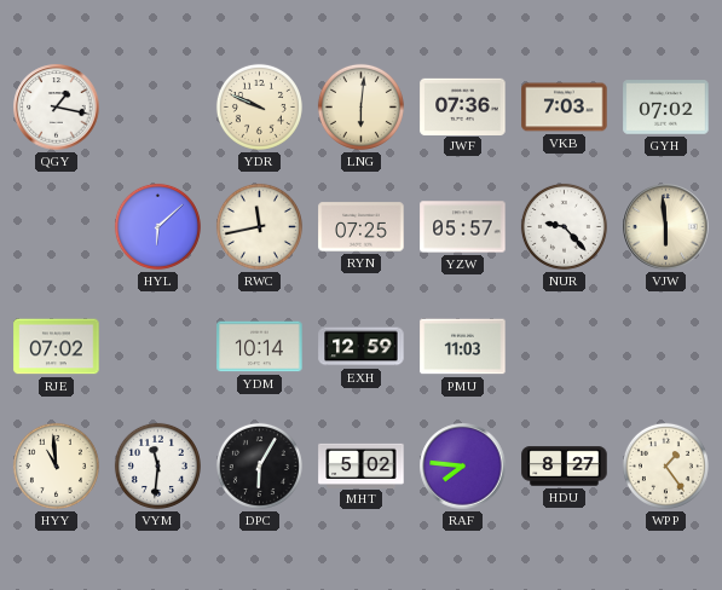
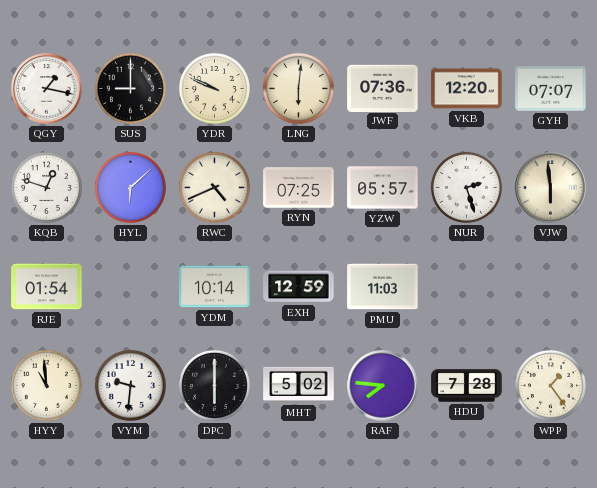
SUS: none -> 9:00 (130, 88)
VKB: 7:03 -> 12:20 (467, 89)
GYH: 07:02 -> 07:07 (551, 89)
KQB: none -> 12:48 (46, 187)
RWC: 11:43 -> 4:41 (214, 187)
NUR: 9:23 -> 2:27 (466, 187)
RJE: 07:02 -> 01:54 (47, 287)
VYM: 11:31 -> 9:31 (130, 385)
DPC: 6:05 -> 6:00 (214, 385)
HDU: 8:27 -> 7:28 (467, 386)
